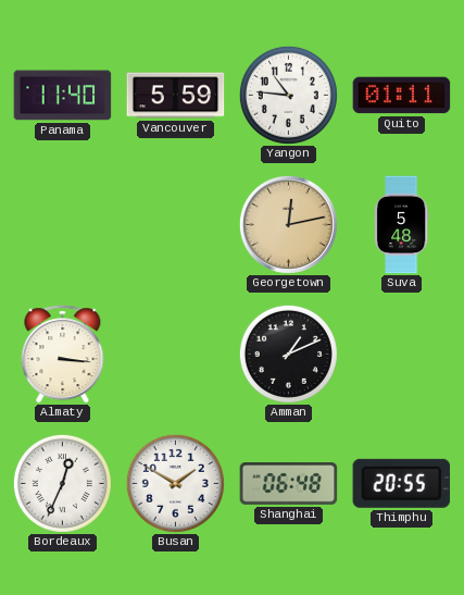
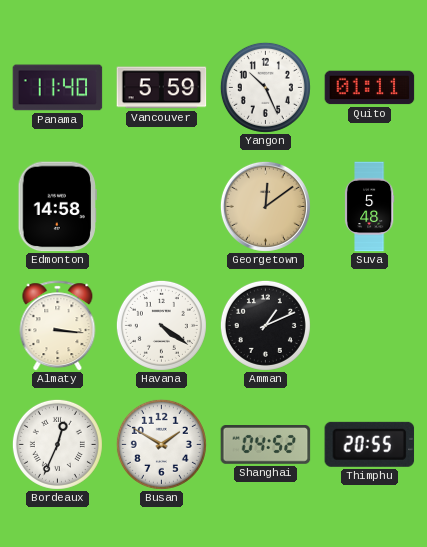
Yangon: 10:46 -> 10:26 (265, 87)
Edmonton: none -> 14:58 (57, 207)
Georgetown: 12:13 -> 12:09 (265, 206)
Havana: none -> 4:21 (161, 325)
Shanghai: 06:48 -> 04:52 (266, 445)
